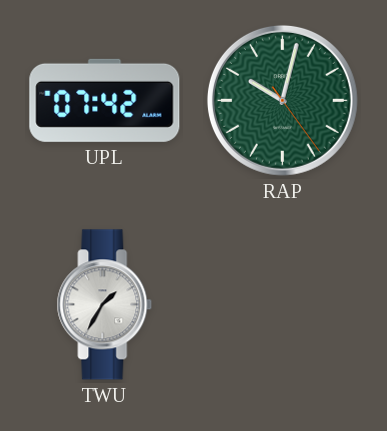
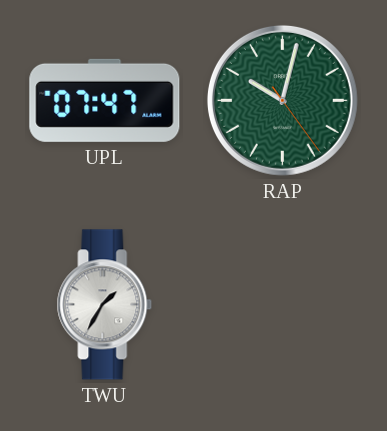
UPL: 07:42 -> 07:47 (105, 100)
